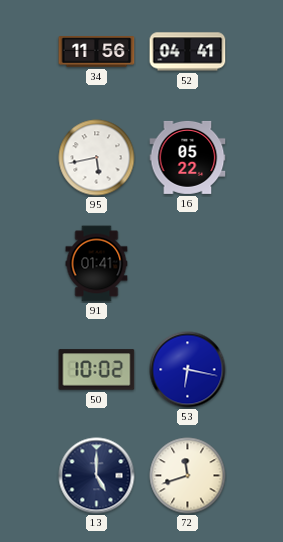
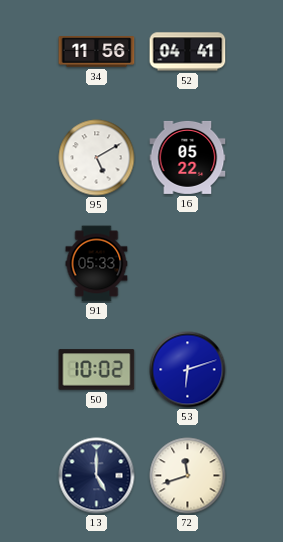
95: 5:43 -> 5:10 (97, 158)
91: 01:41 -> 05:33 (97, 264)
53: 6:17 -> 6:12 (188, 370)
